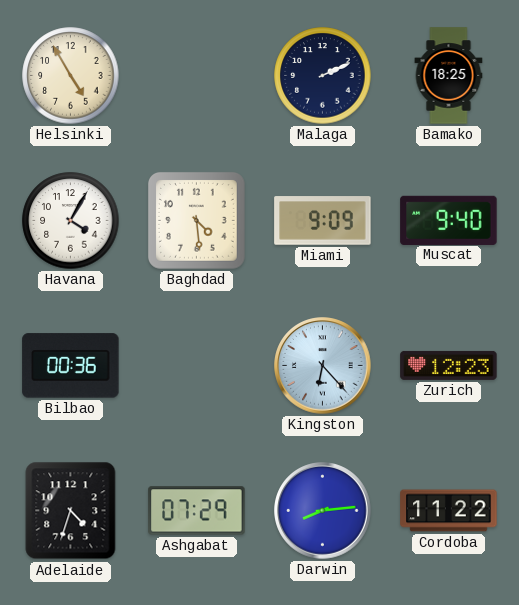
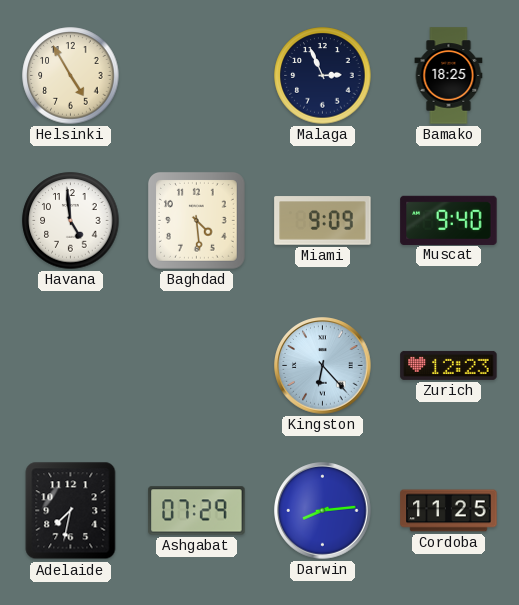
Malaga: 2:11 -> 2:56 (323, 76)
Havana: 4:05 -> 4:59 (71, 221)
Bilbao: 00:36 -> none (71, 366)
Adelaide: 4:33 -> 7:32 (71, 511)
Cordoba: 11:22 -> 11:25 (449, 511)
